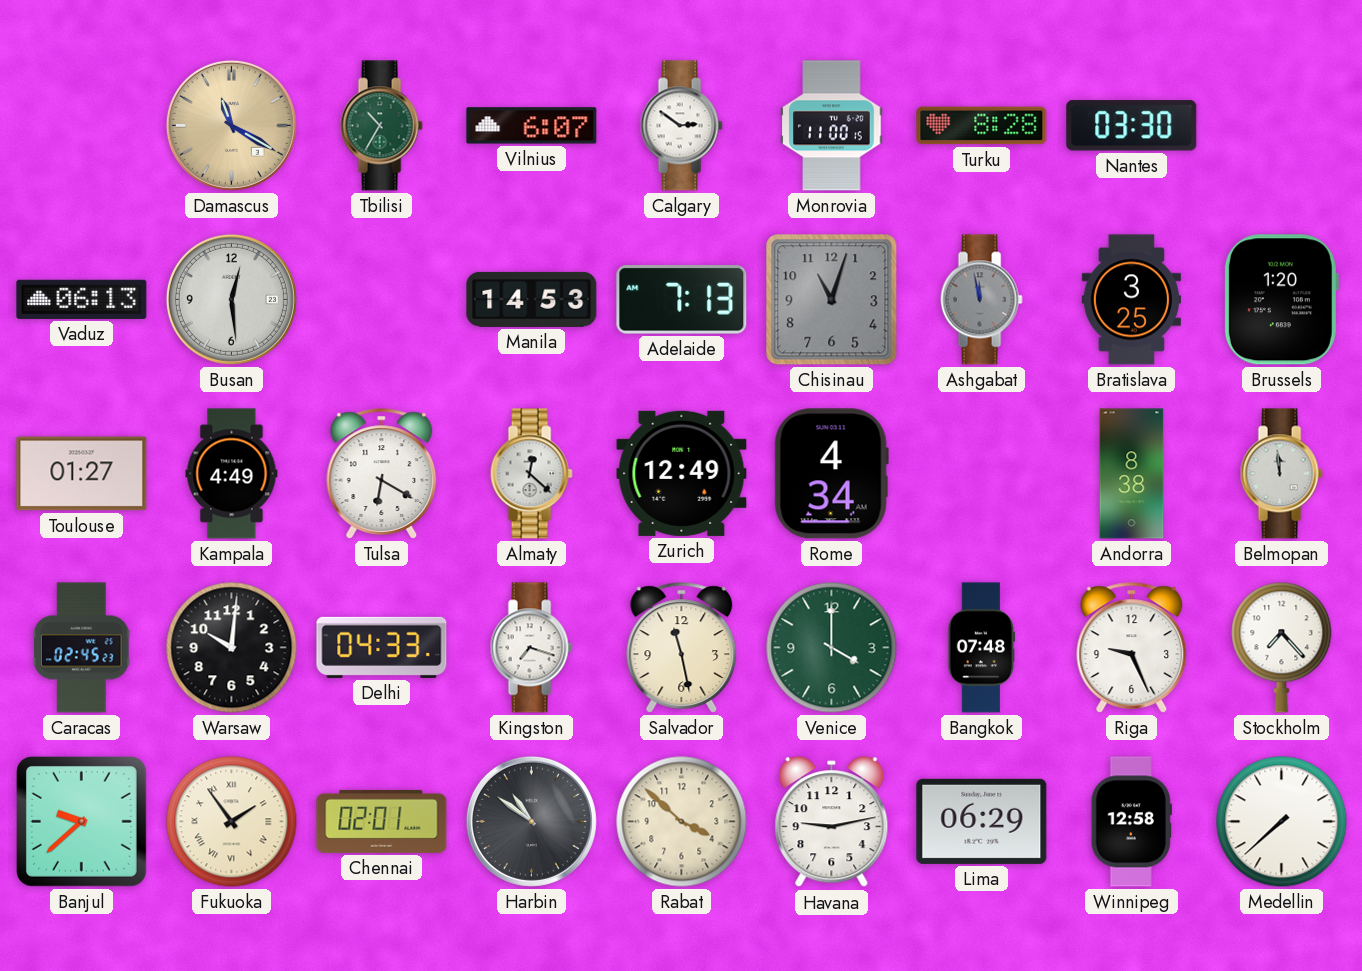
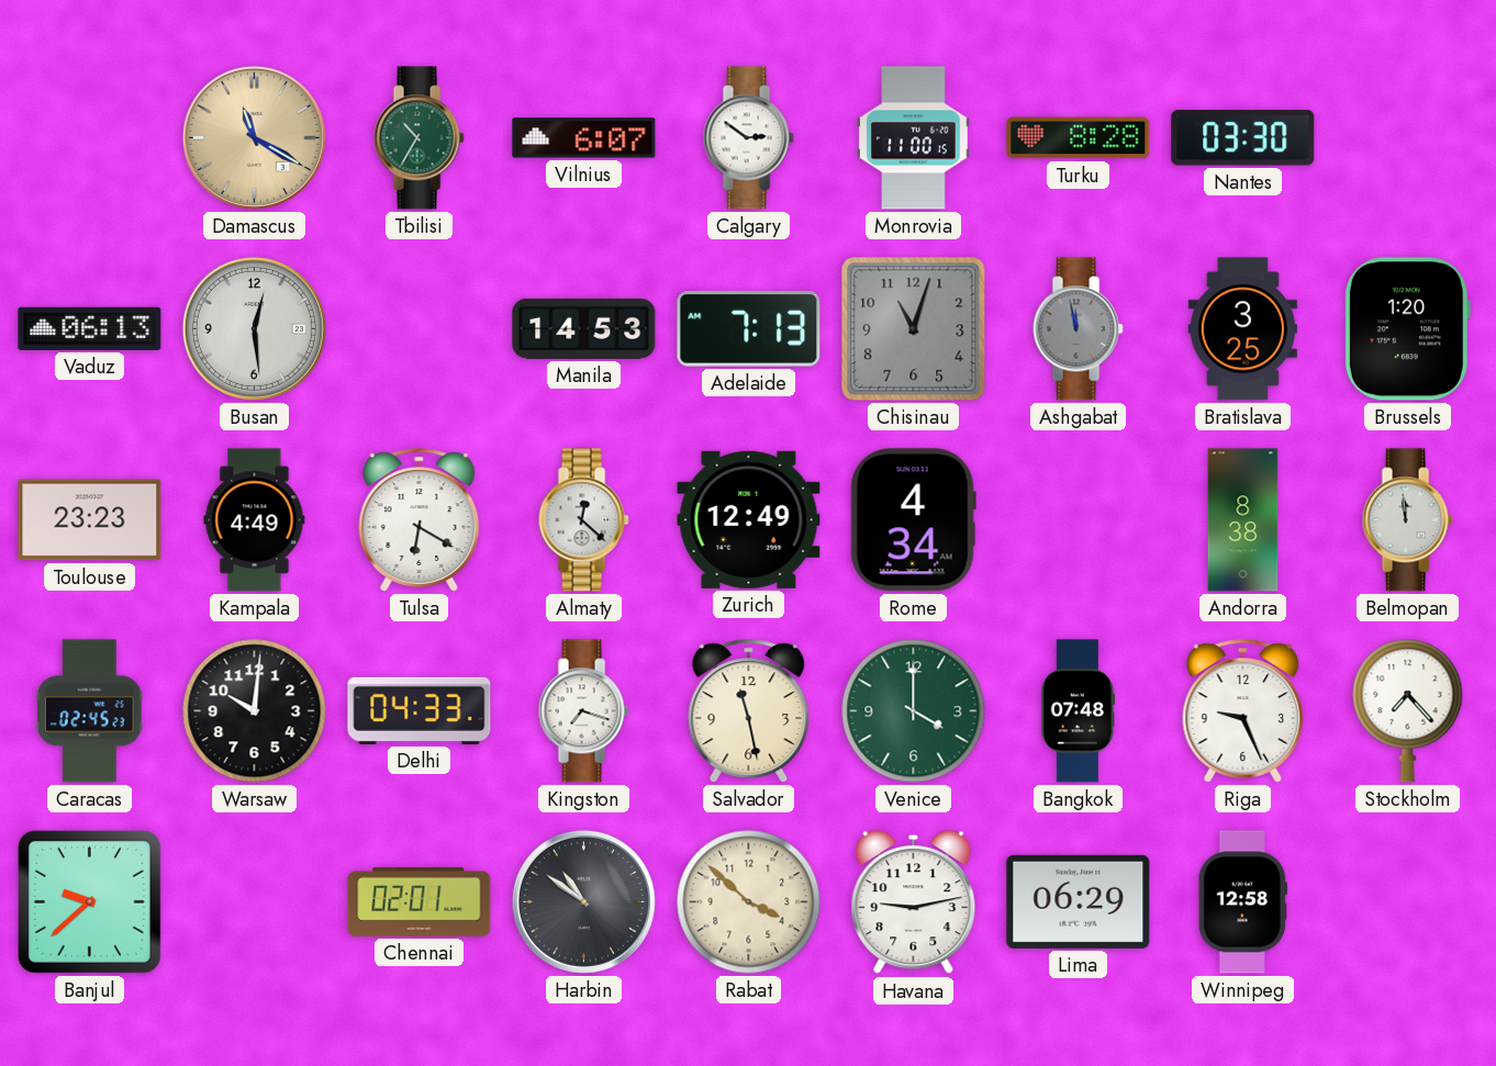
Toulouse: 01:27 -> 23:23 (90, 520)
Fukuoka: 1:54 -> none (232, 822)
Medellin: 7:38 -> none (1282, 822)
